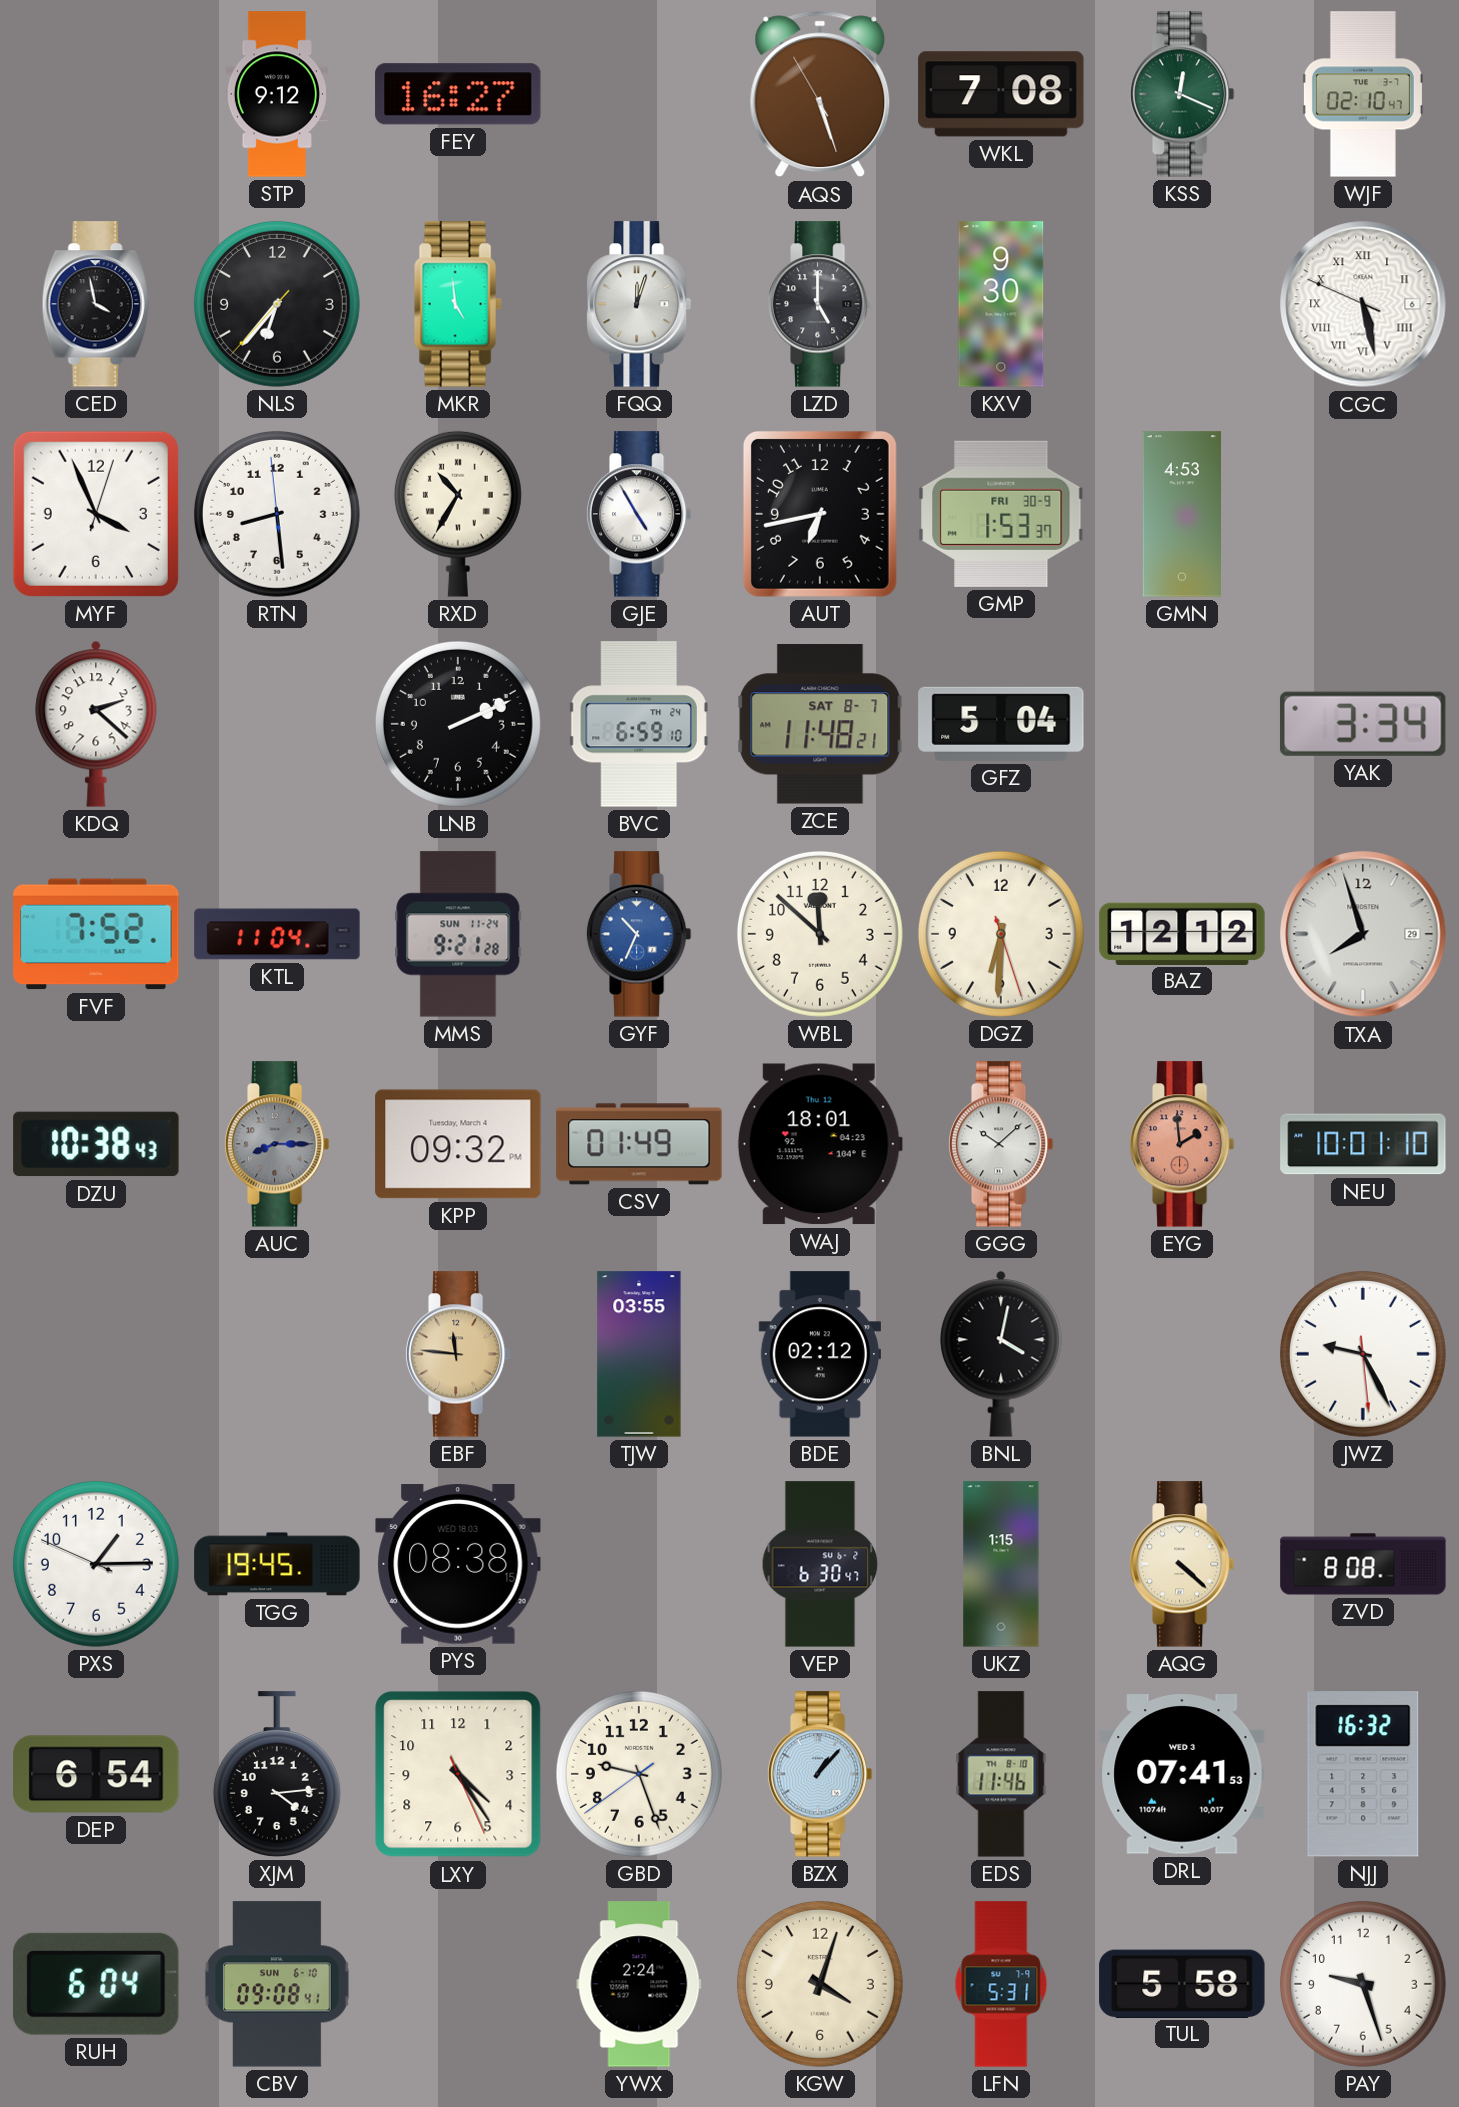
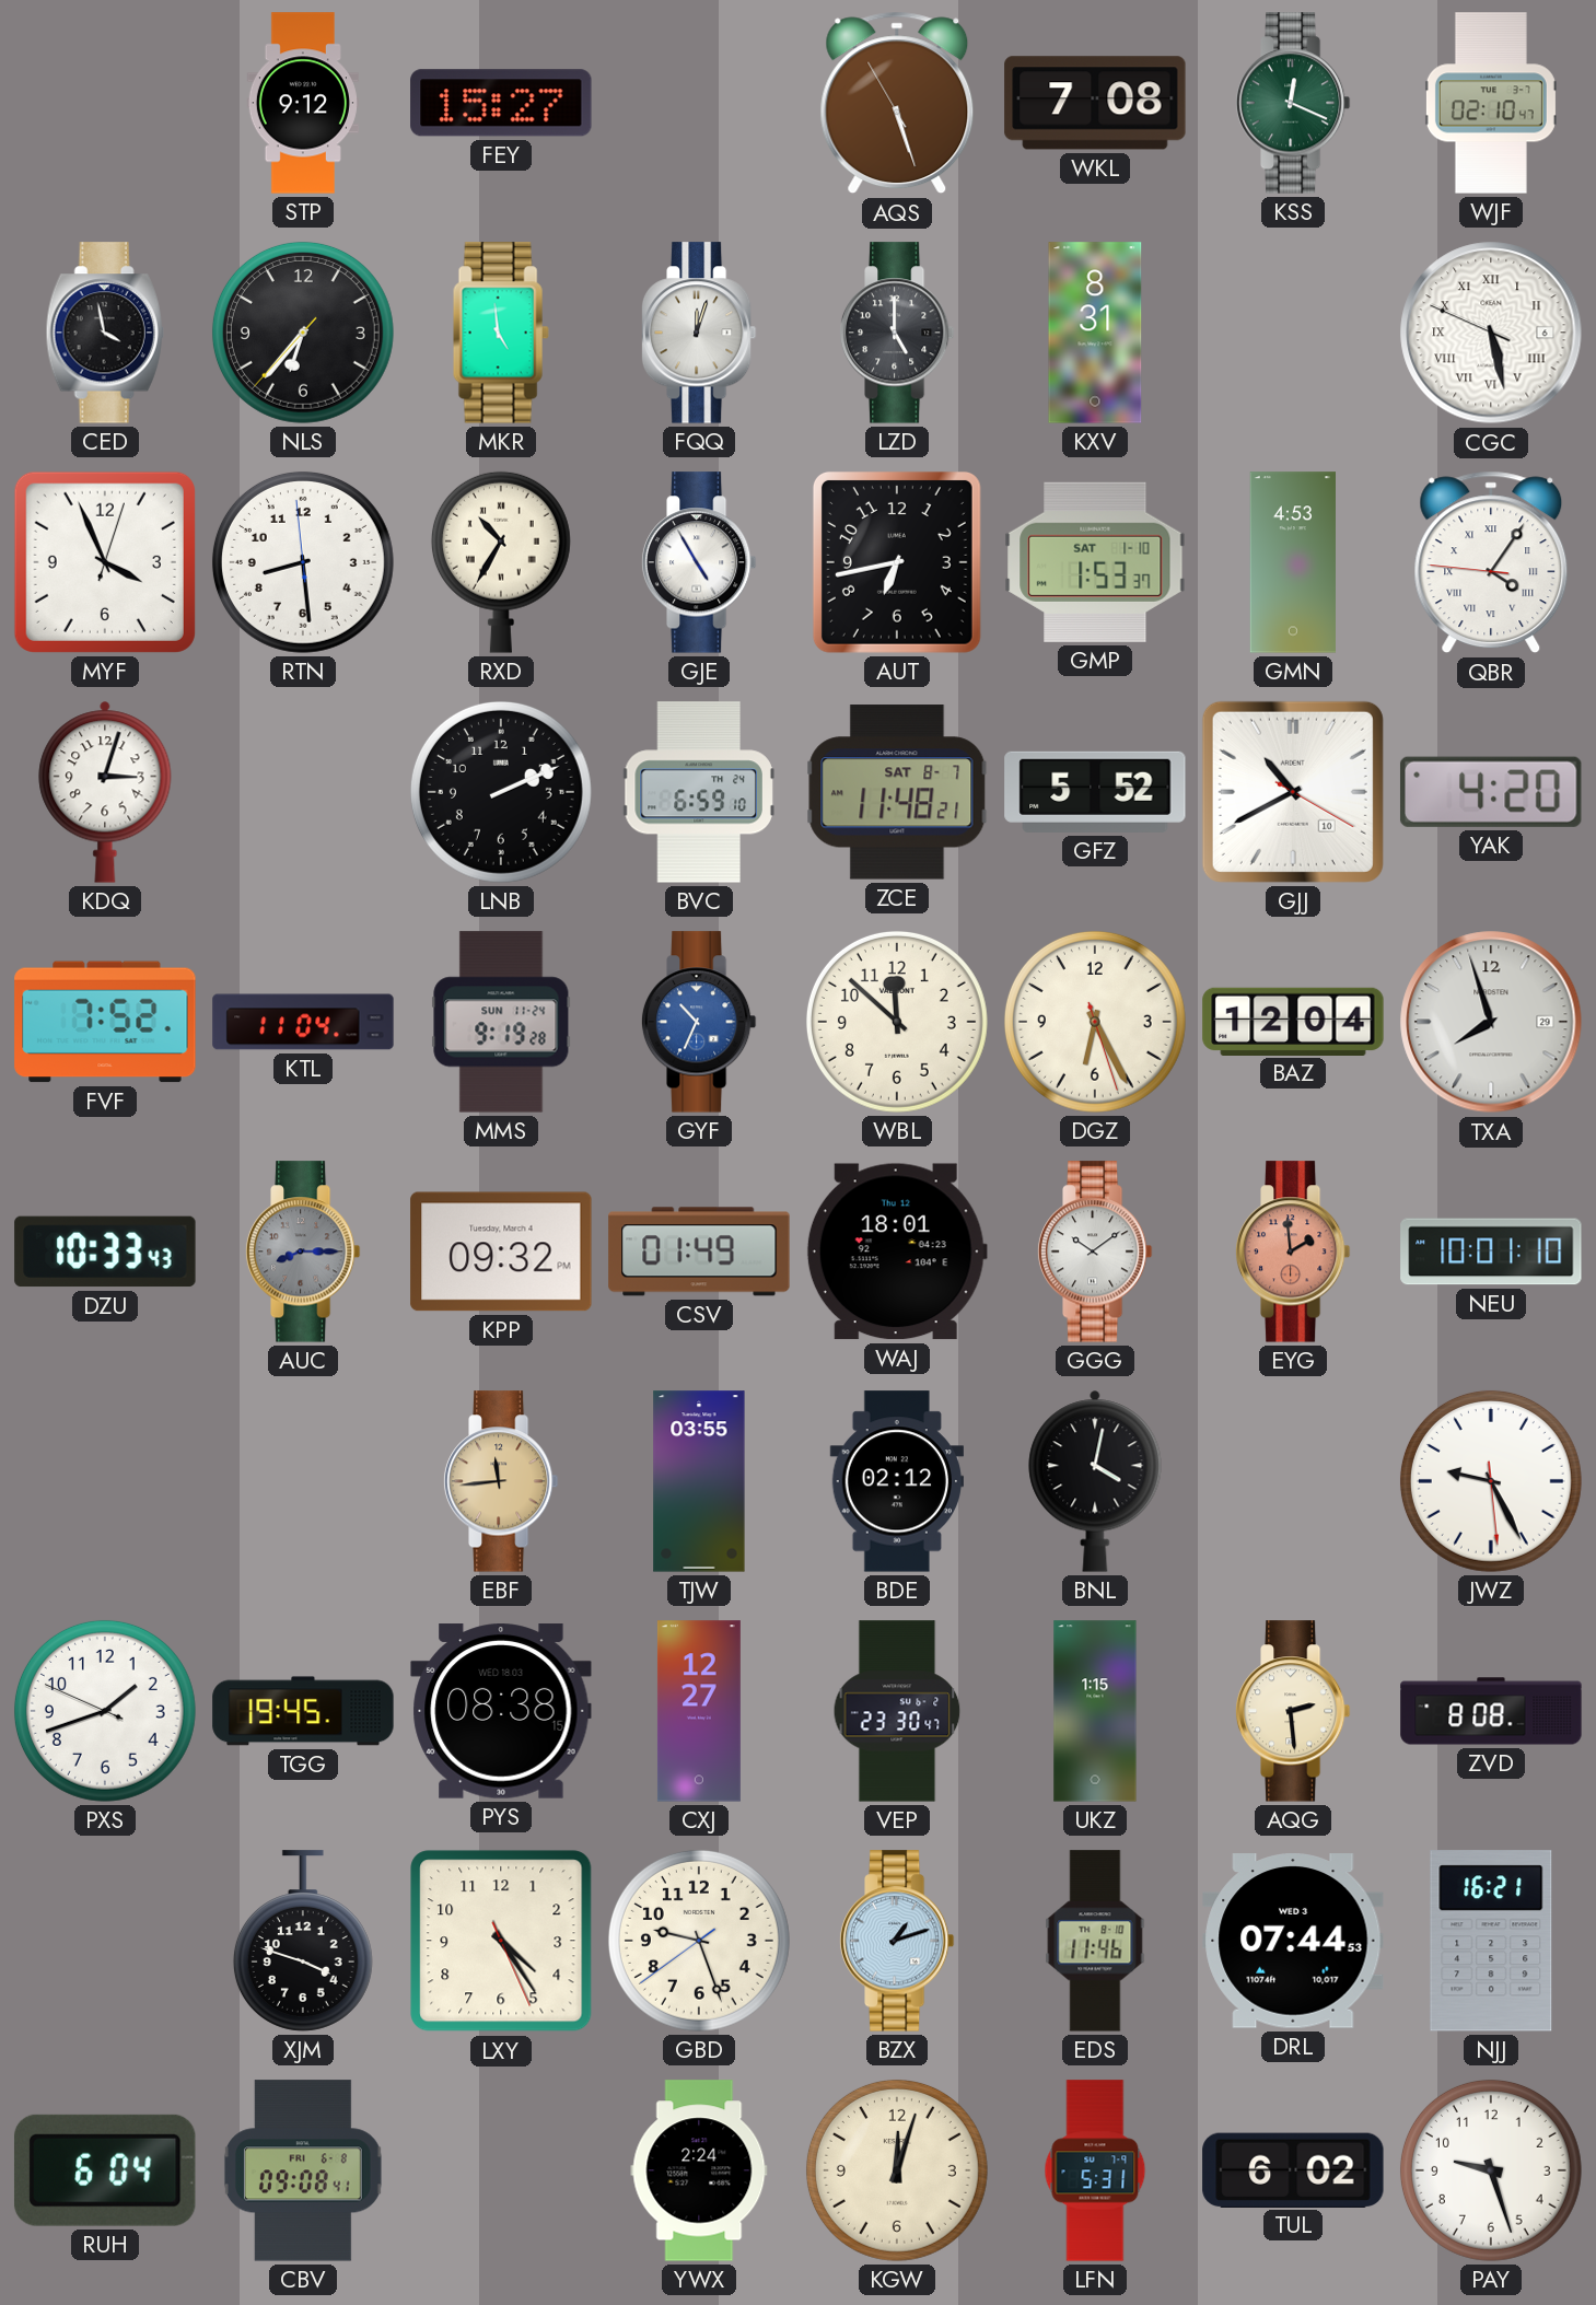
FEY: 16:27 -> 15:27 (501, 103)
KXV: 9:30 -> 8:31 (1095, 333)
GMP date: FRI 30-9 -> SAT 1-10 (1095, 562)
QBR: none -> 4:05 (1491, 562)
KDQ: 2:22 -> 3:03 (105, 792)
GFZ: 5:04 -> 5:52 (1095, 792)
GJJ: none -> 10:40 (1293, 792)
YAK: 3:34 -> 4:20 (1491, 792)
MMS: 9:21 -> 9:19 (501, 1022)
DGZ: 6:30 -> 6:25 (1095, 1022)
BAZ: 12:12 -> 12:04 (1293, 1021)
DZU: 10:38 -> 10:33 (105, 1252)
GGG: 10:08 -> 10:09 (1095, 1252)
EBF: 11:46 -> 11:44 (501, 1481)
PXS: 1:14 -> 1:41 (105, 1711)
CXJ: none -> 12:27 (699, 1711)
VEP: 6:30 -> 23:30 (897, 1711)
AQG: 4:22 -> 2:29 (1293, 1711)
DEP: 6:54 -> none (96, 1774)
XJM: 4:14 -> 3:48 (303, 1941)
BZX: 1:07 -> 1:12 (897, 1941)
DRL: 07:41 -> 07:44 (1293, 1941)
NJJ: 16:32 -> 16:21 (1491, 1941)
CBV date: SUN 6-10 -> FRI 6-8 (303, 2170)
KGW: 4:03 -> 12:03 (897, 2170)
TUL: 5:58 -> 6:02 (1293, 2169)
